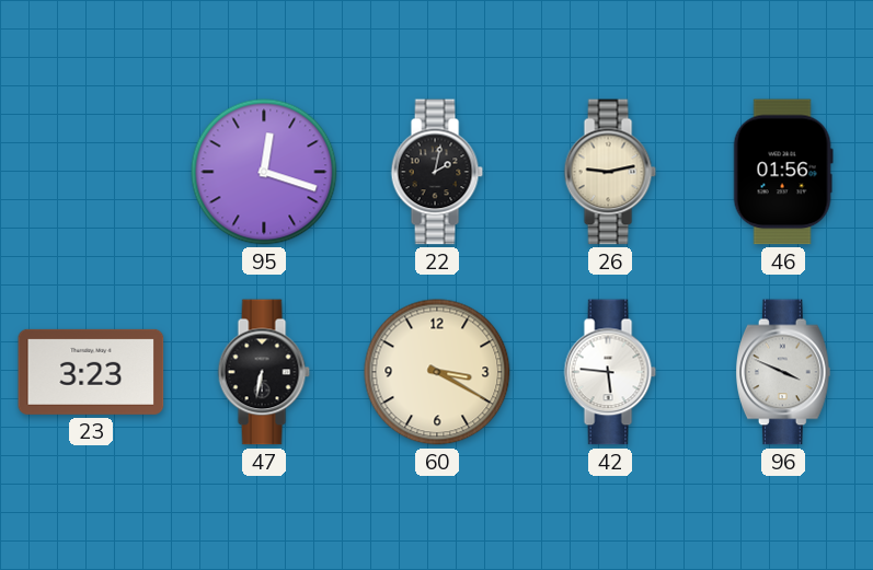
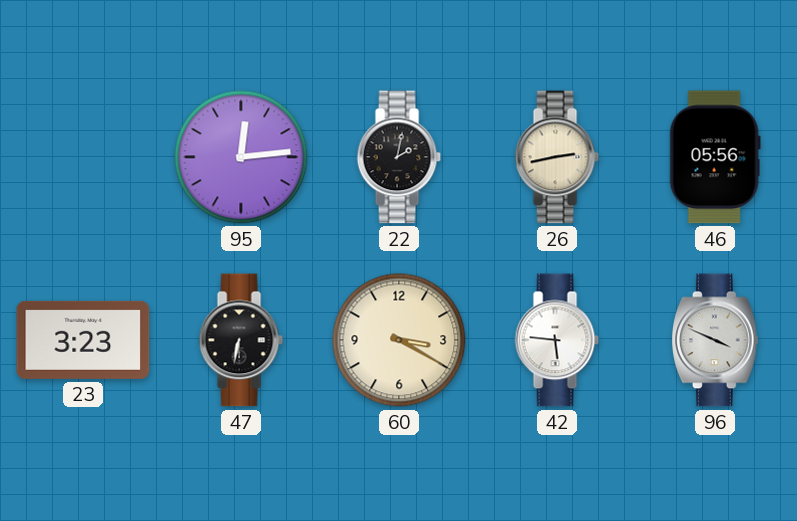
95: 12:18 -> 12:14 (241, 157)
26: 9:13 -> 2:43 (557, 157)
46: 01:56 -> 05:56 (715, 157)
